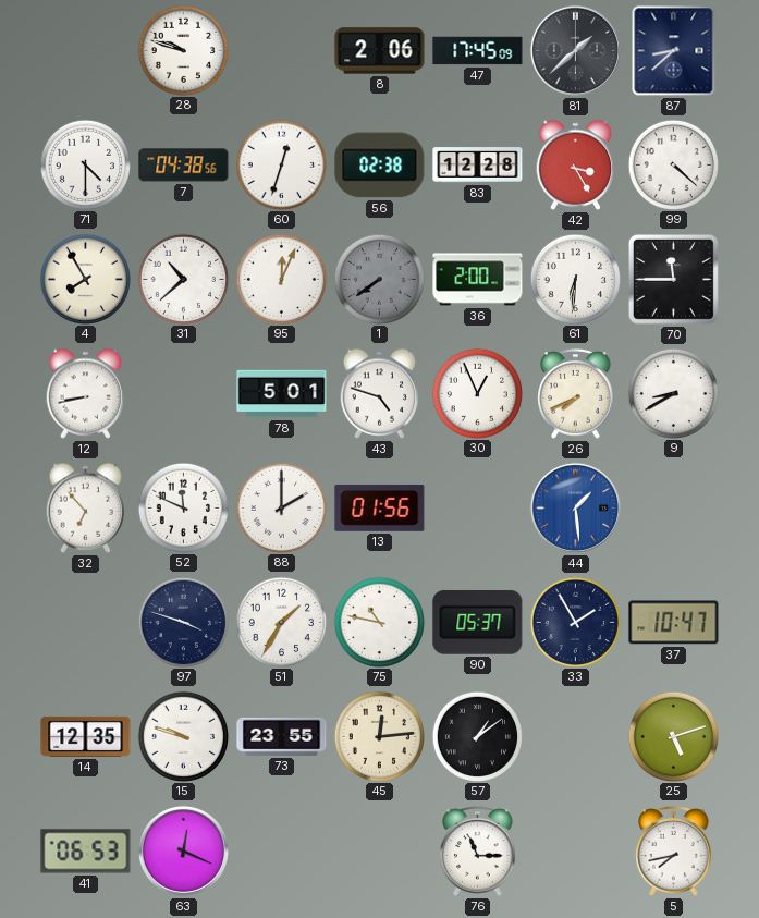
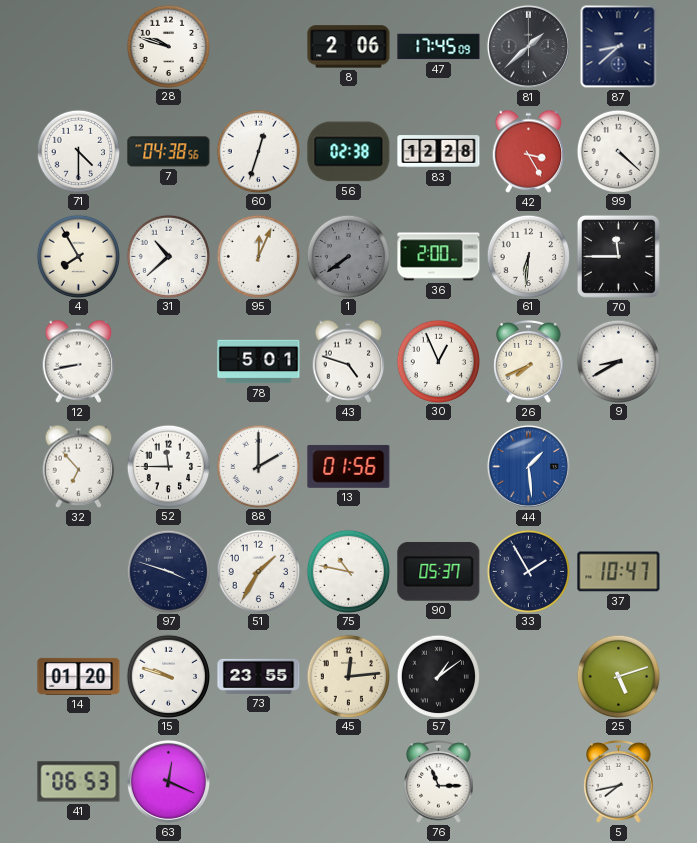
52: 11:49 -> 11:45 (168, 466)
14: 12:35 -> 01:20 (79, 676)
